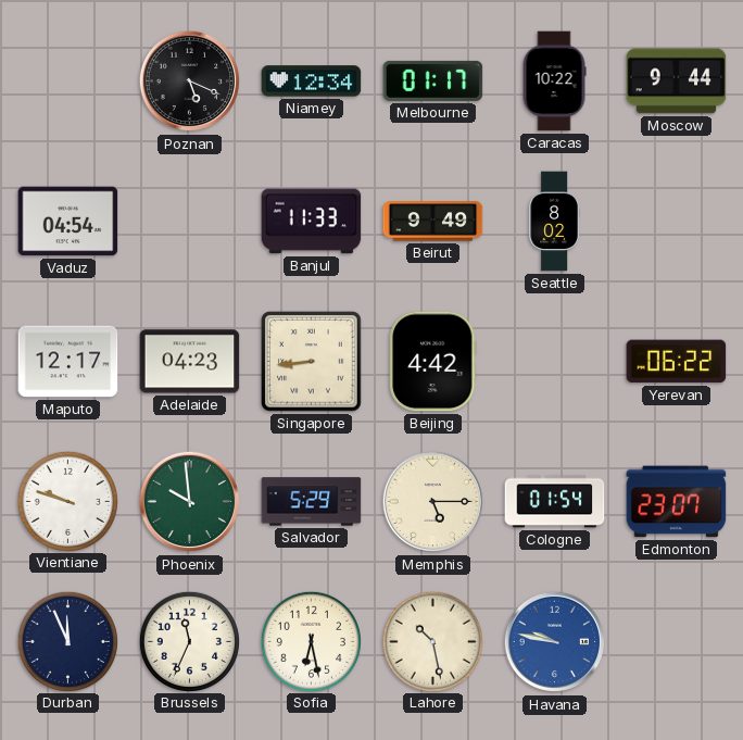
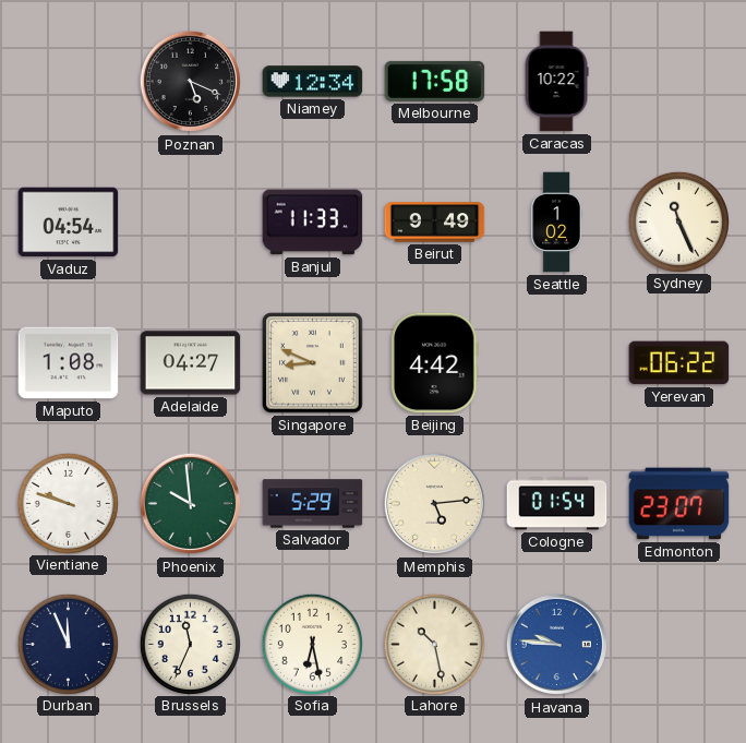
Melbourne: 01:17 -> 17:58 (435, 81)
Moscow: 9:44 -> none (677, 81)
Seattle: 8:02 -> 1:02 (556, 223)
Sydney: none -> 11:26 (678, 221)
Maputo: 12:17 -> 1:08 (69, 363)
Adelaide: 04:23 -> 04:27 (191, 363)
Singapore: 8:44 -> 8:49 (313, 363)
Memphis: 5:15 -> 5:14 (435, 504)
Havana: 9:47 -> 9:46 (557, 645)
